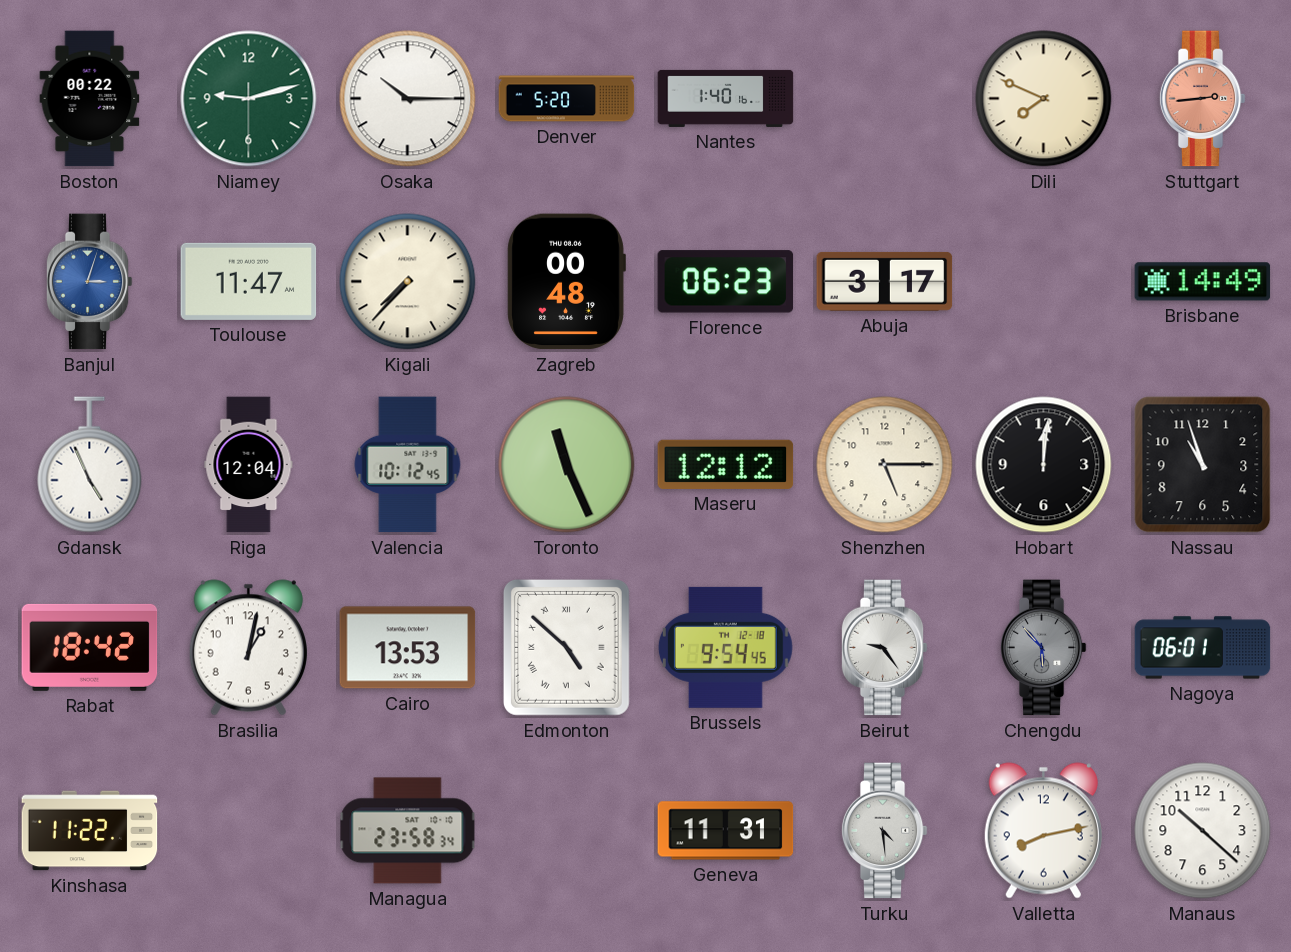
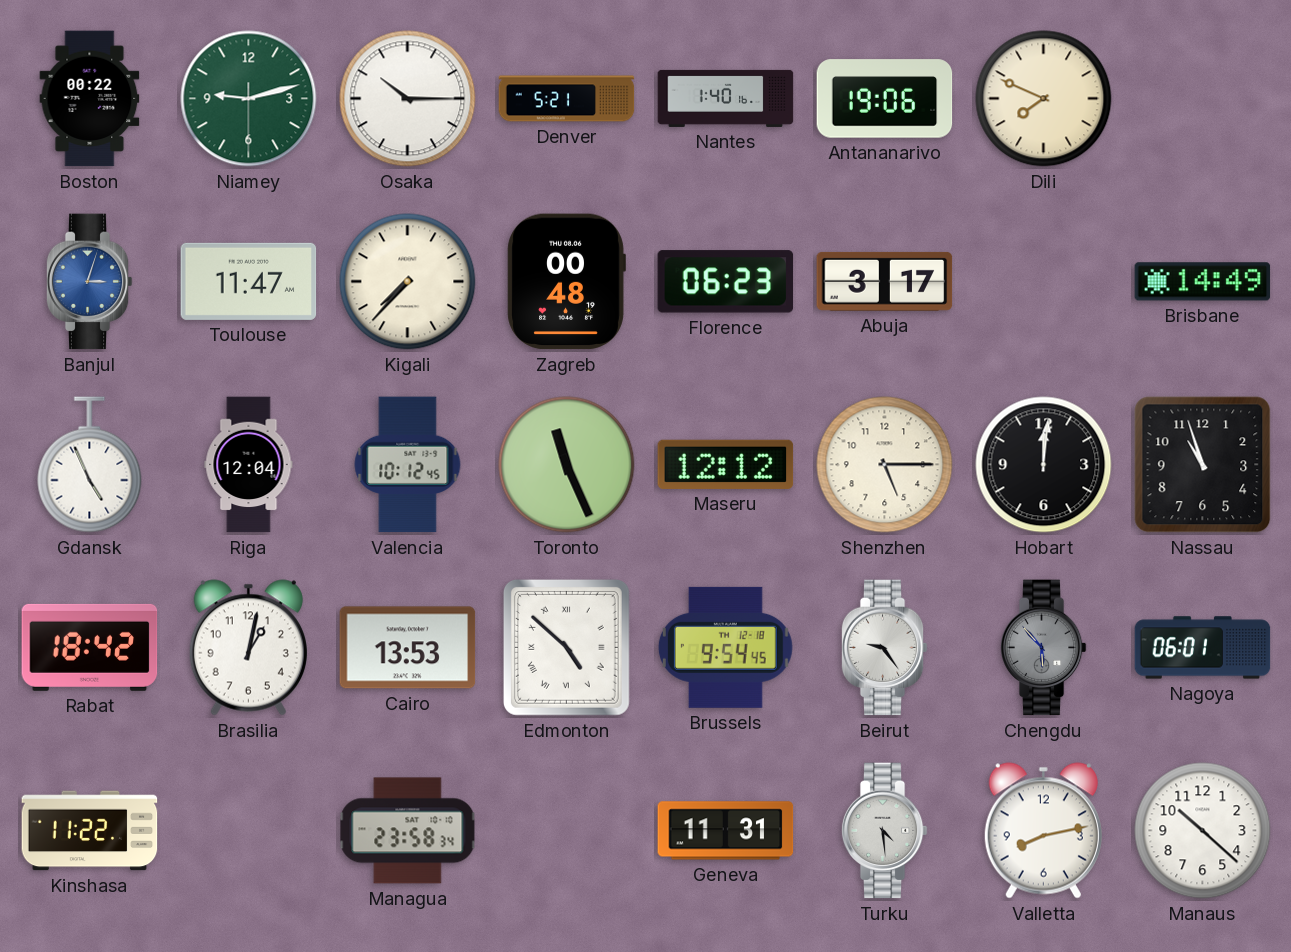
Denver: 5:20 -> 5:21 (567, 99)
Antananarivo: none -> 19:06 (885, 99)
Stuttgart: 2:44 -> none (1202, 99)
